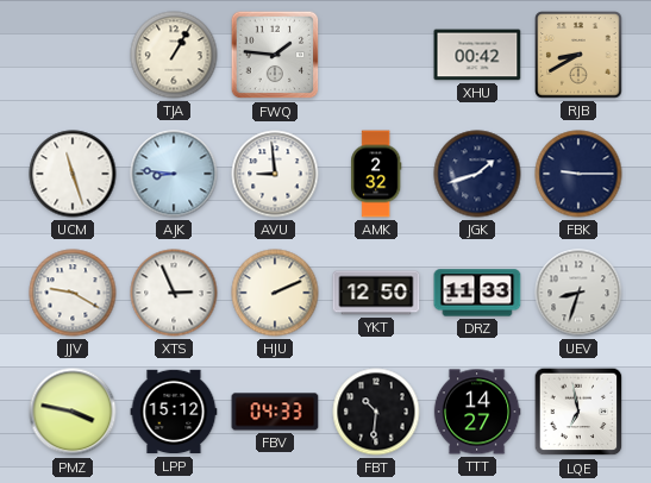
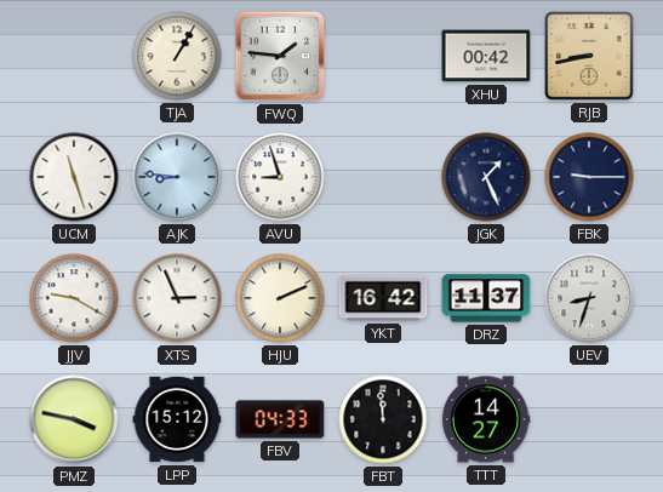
RJB: 8:40 -> 8:43 (589, 56)
AVU: 8:59 -> 8:57 (280, 177)
AMK: 2:32 -> none (376, 174)
JGK: 1:42 -> 1:26 (486, 177)
YKT: 12:50 -> 16:42 (383, 298)
DRZ: 11:33 -> 11:37 (486, 298)
FBT: 10:31 -> 11:59 (383, 419)
LQE: 6:58 -> none (578, 412)
